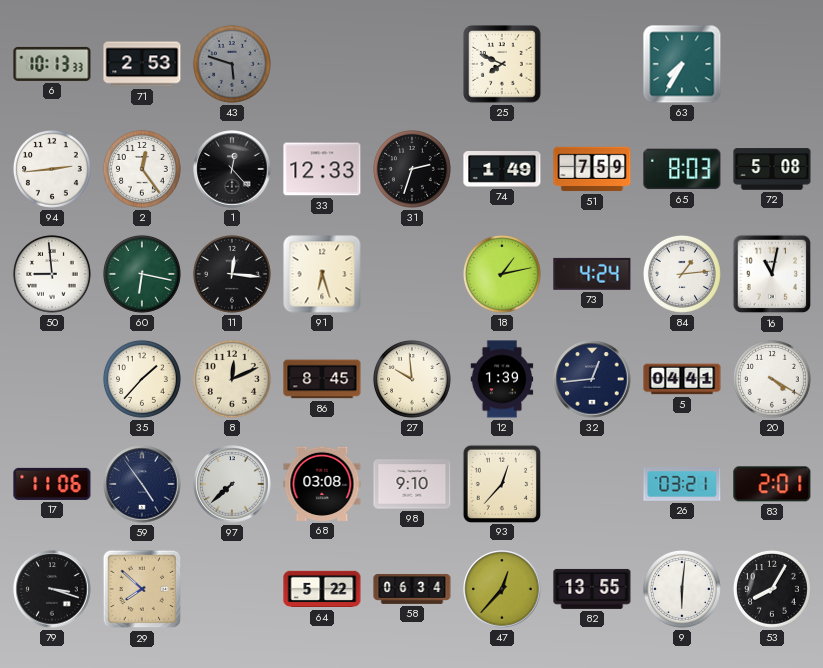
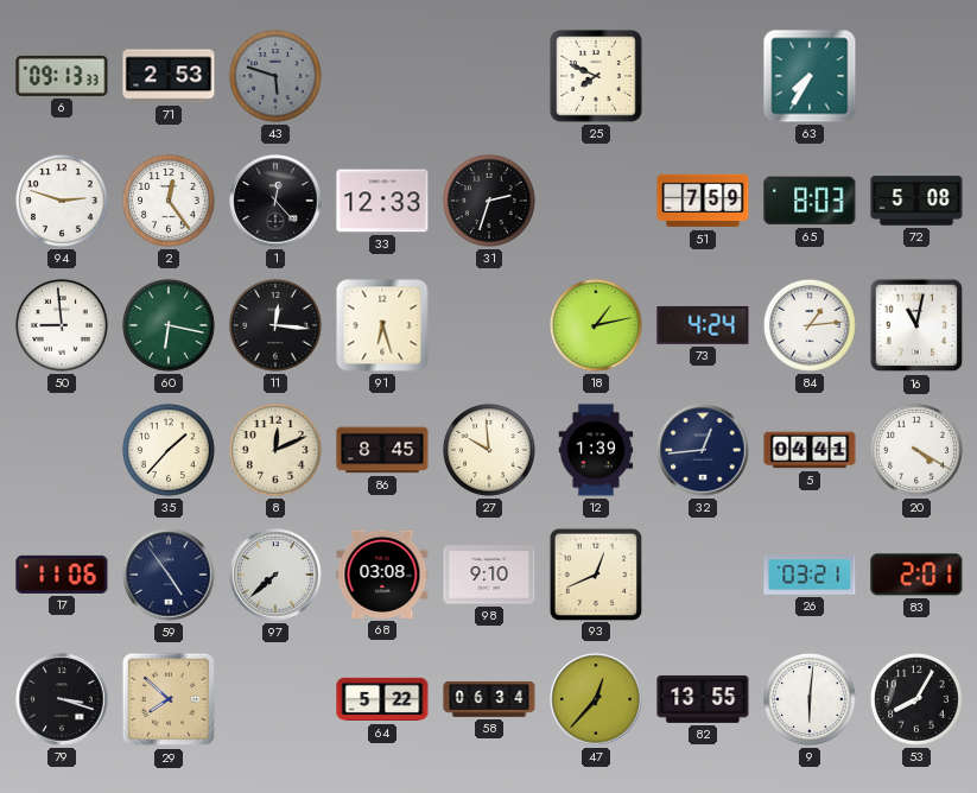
6: 10:13 -> 09:13 (62, 76)
94: 2:44 -> 2:48 (62, 201)
74: 1:49 -> none (502, 170)
93: 12:37 -> 12:41 (595, 573)
